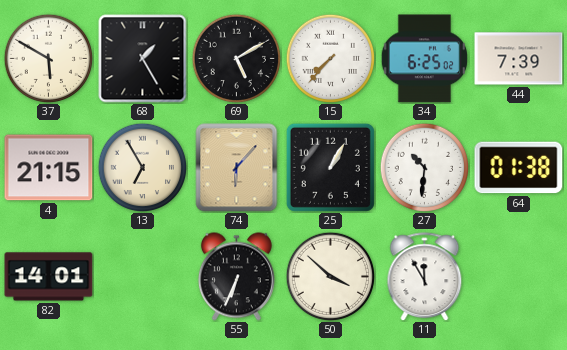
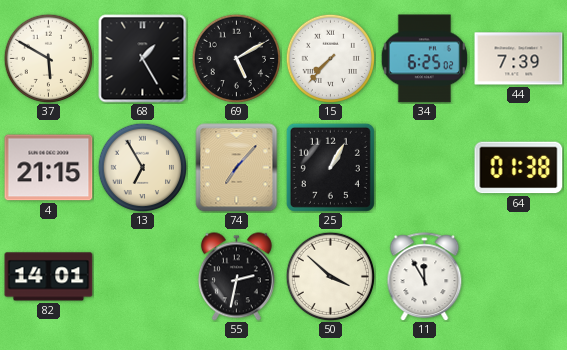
74: 6:07 -> 7:07 (237, 168)
27: 10:31 -> none (424, 167)
55: 6:34 -> 2:32 (236, 277)
